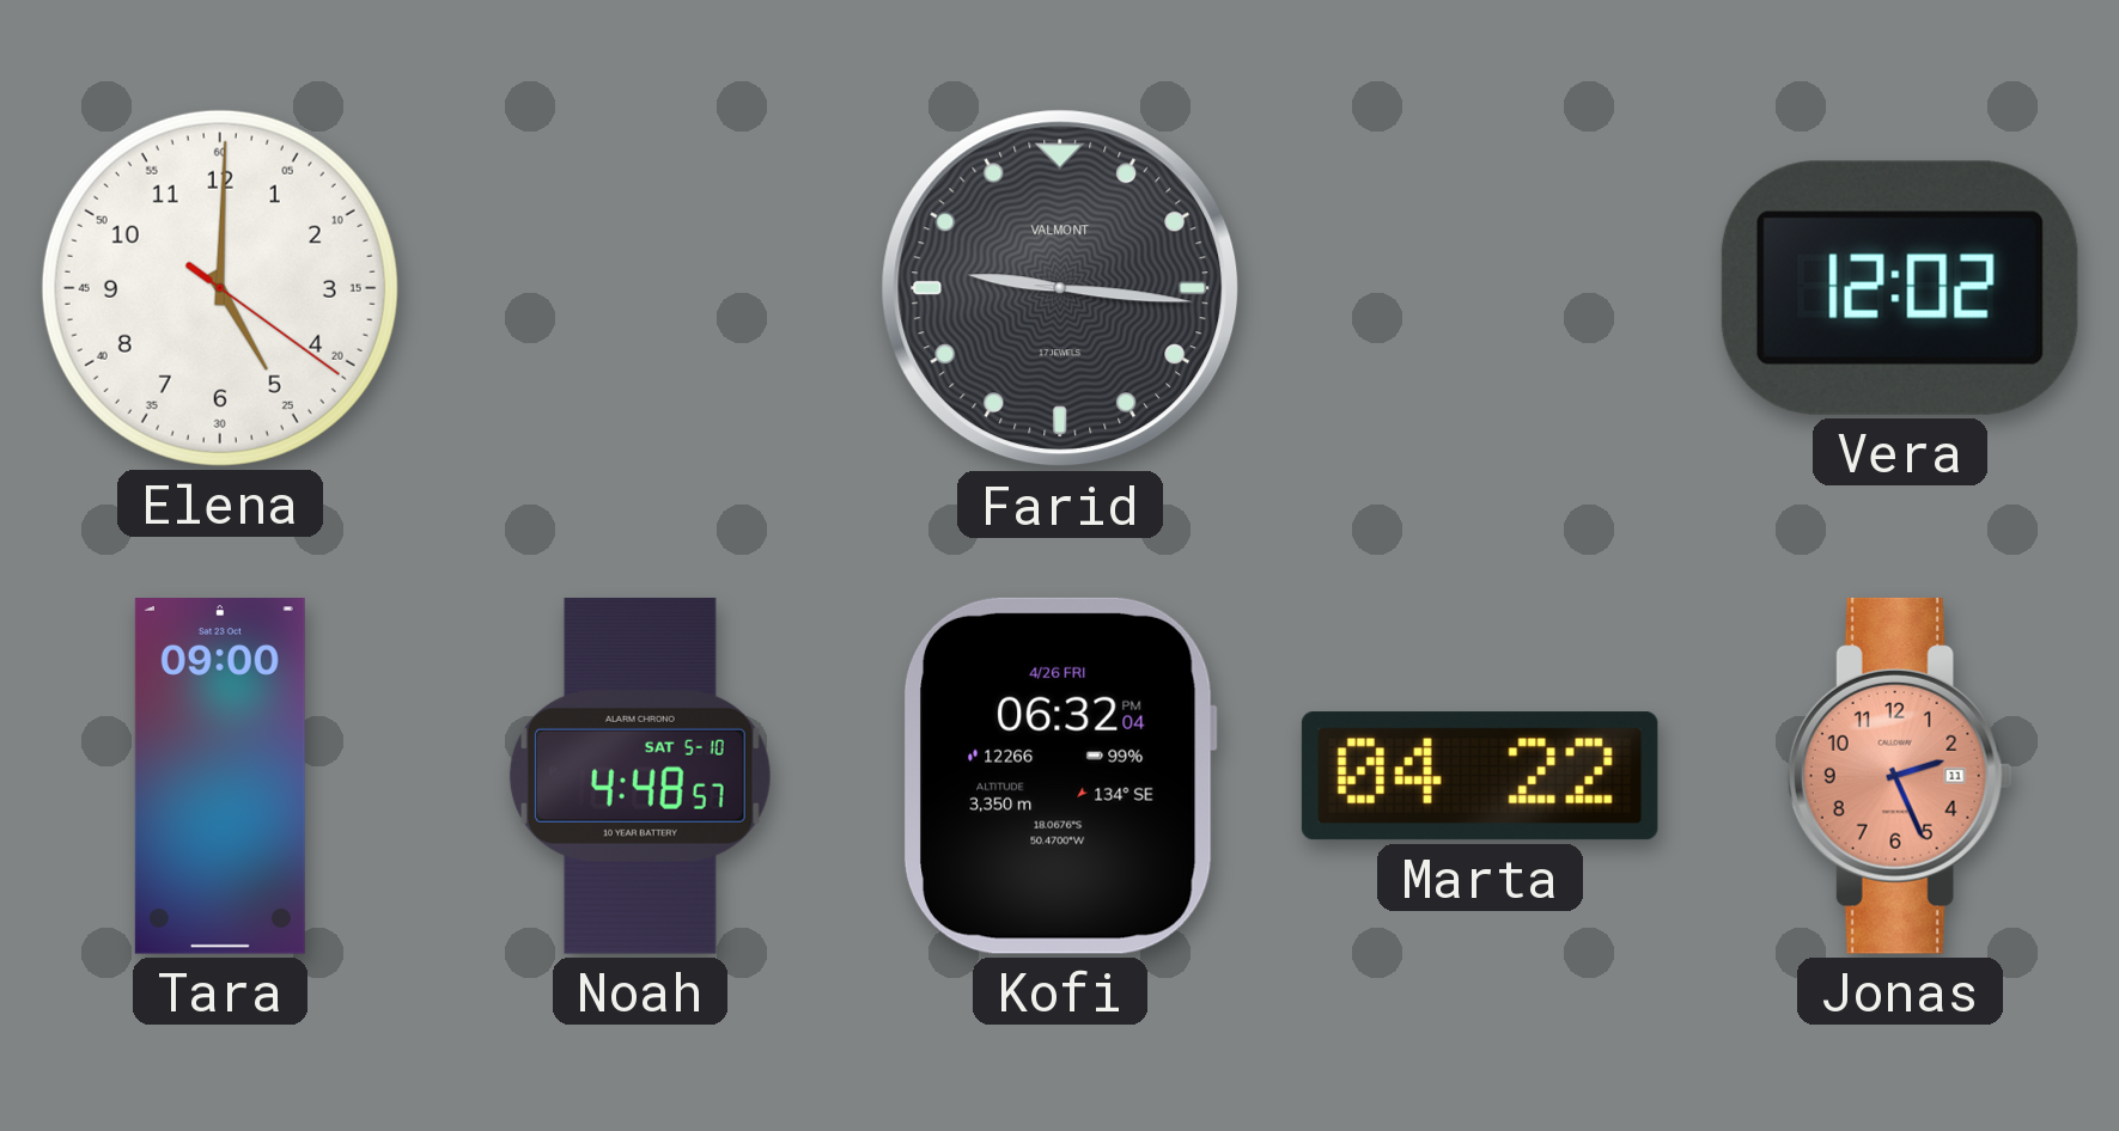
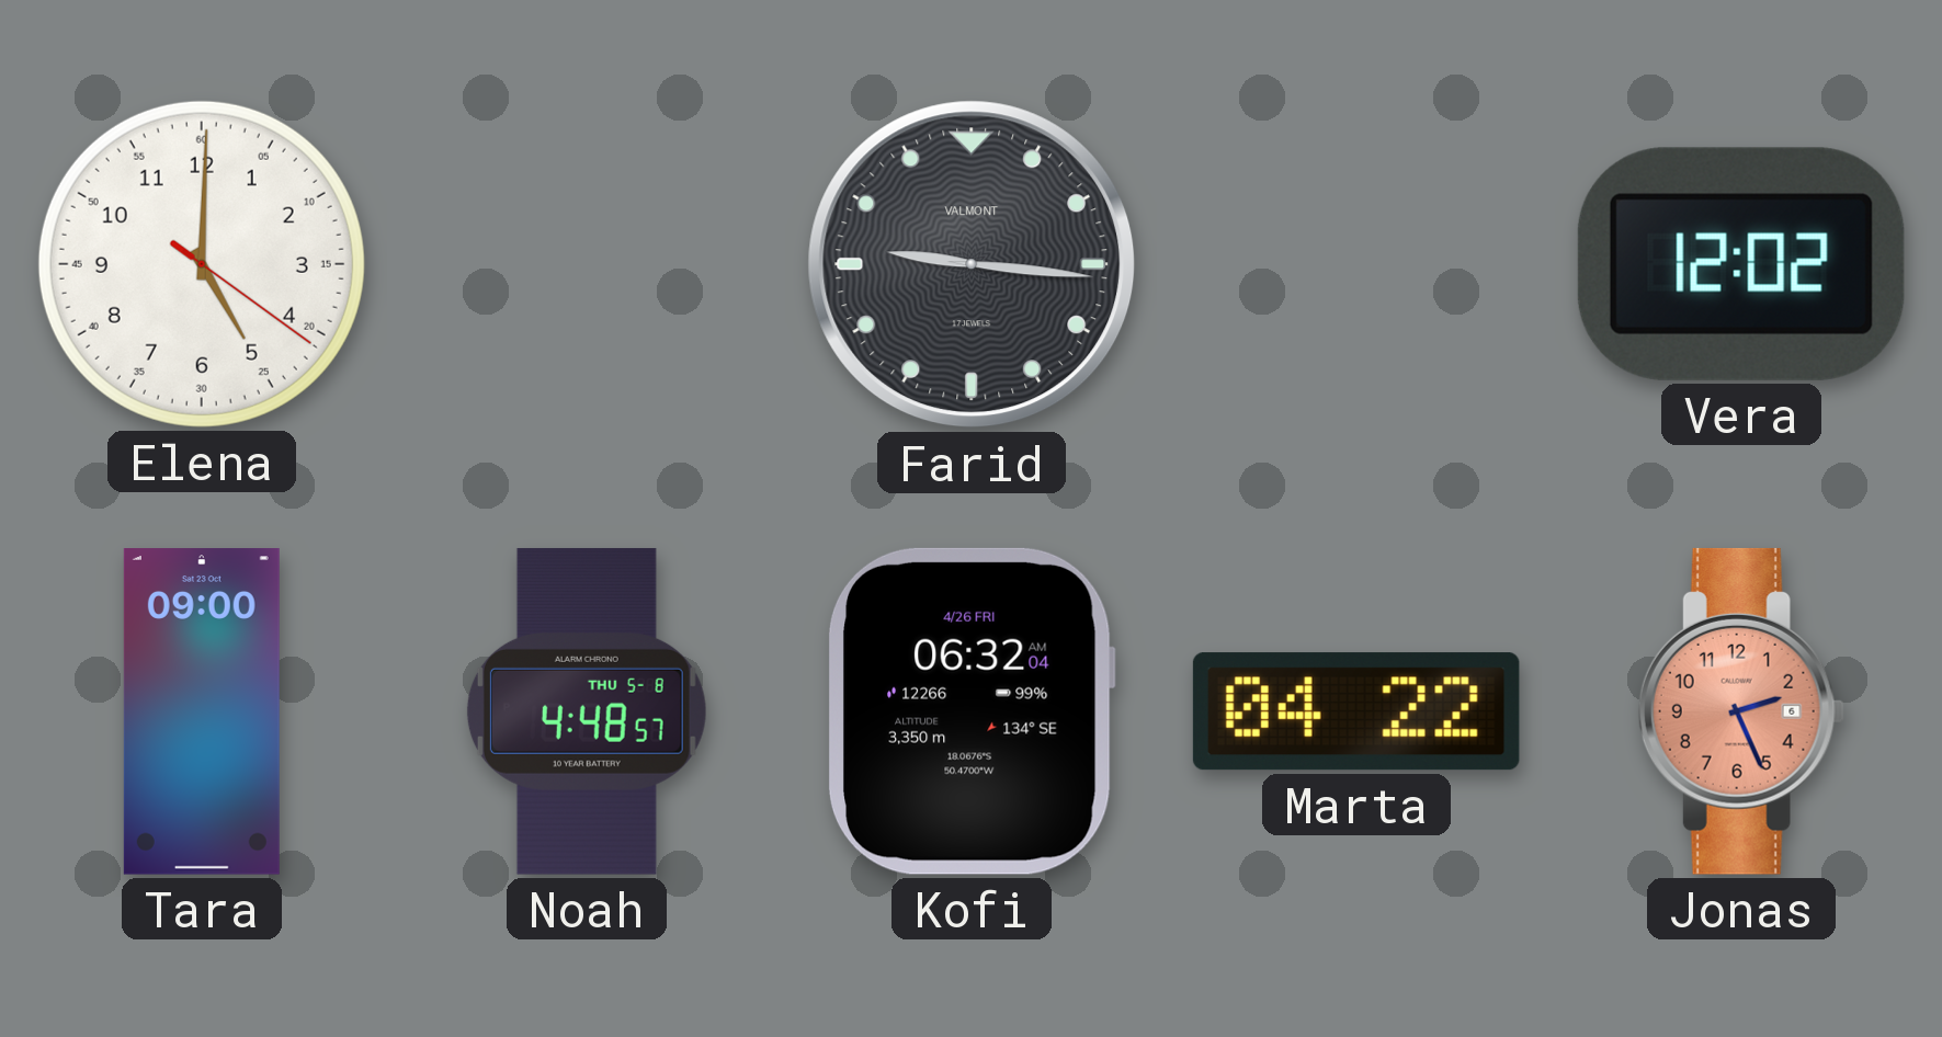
Noah date: SAT 5-10 -> THU 5-8 (587, 711)
Kofi: 06:32:04 PM -> 06:32:04 AM (970, 711)
Jonas date: 11 -> 6 (1741, 711)
